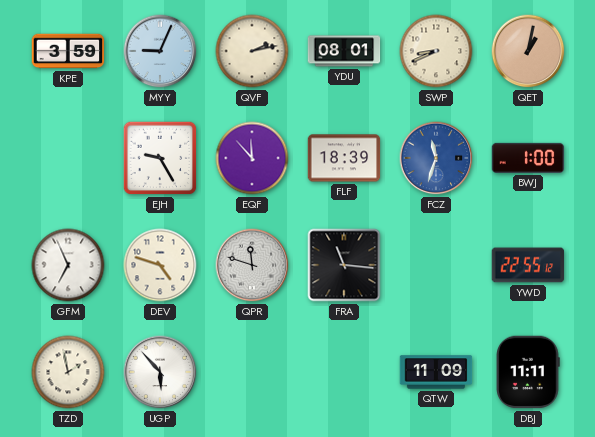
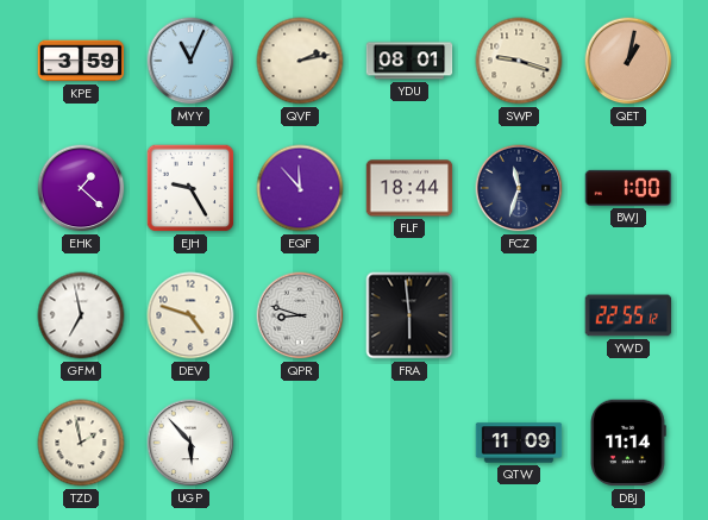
MYY: 9:04 -> 11:04 (190, 61)
SWP: 8:41 -> 9:18 (519, 61)
EHK: none -> 1:22 (81, 188)
FLF: 18:39 -> 18:44 (409, 188)
FCZ dial: blue -> navy (519, 188)
GFM: 6:56 -> 6:58 (81, 315)
QPR: 11:48 -> 8:48 (300, 315)
FRA: 11:16 -> 5:59 (409, 315)
DBJ: 11:11 -> 11:14 (628, 443)
